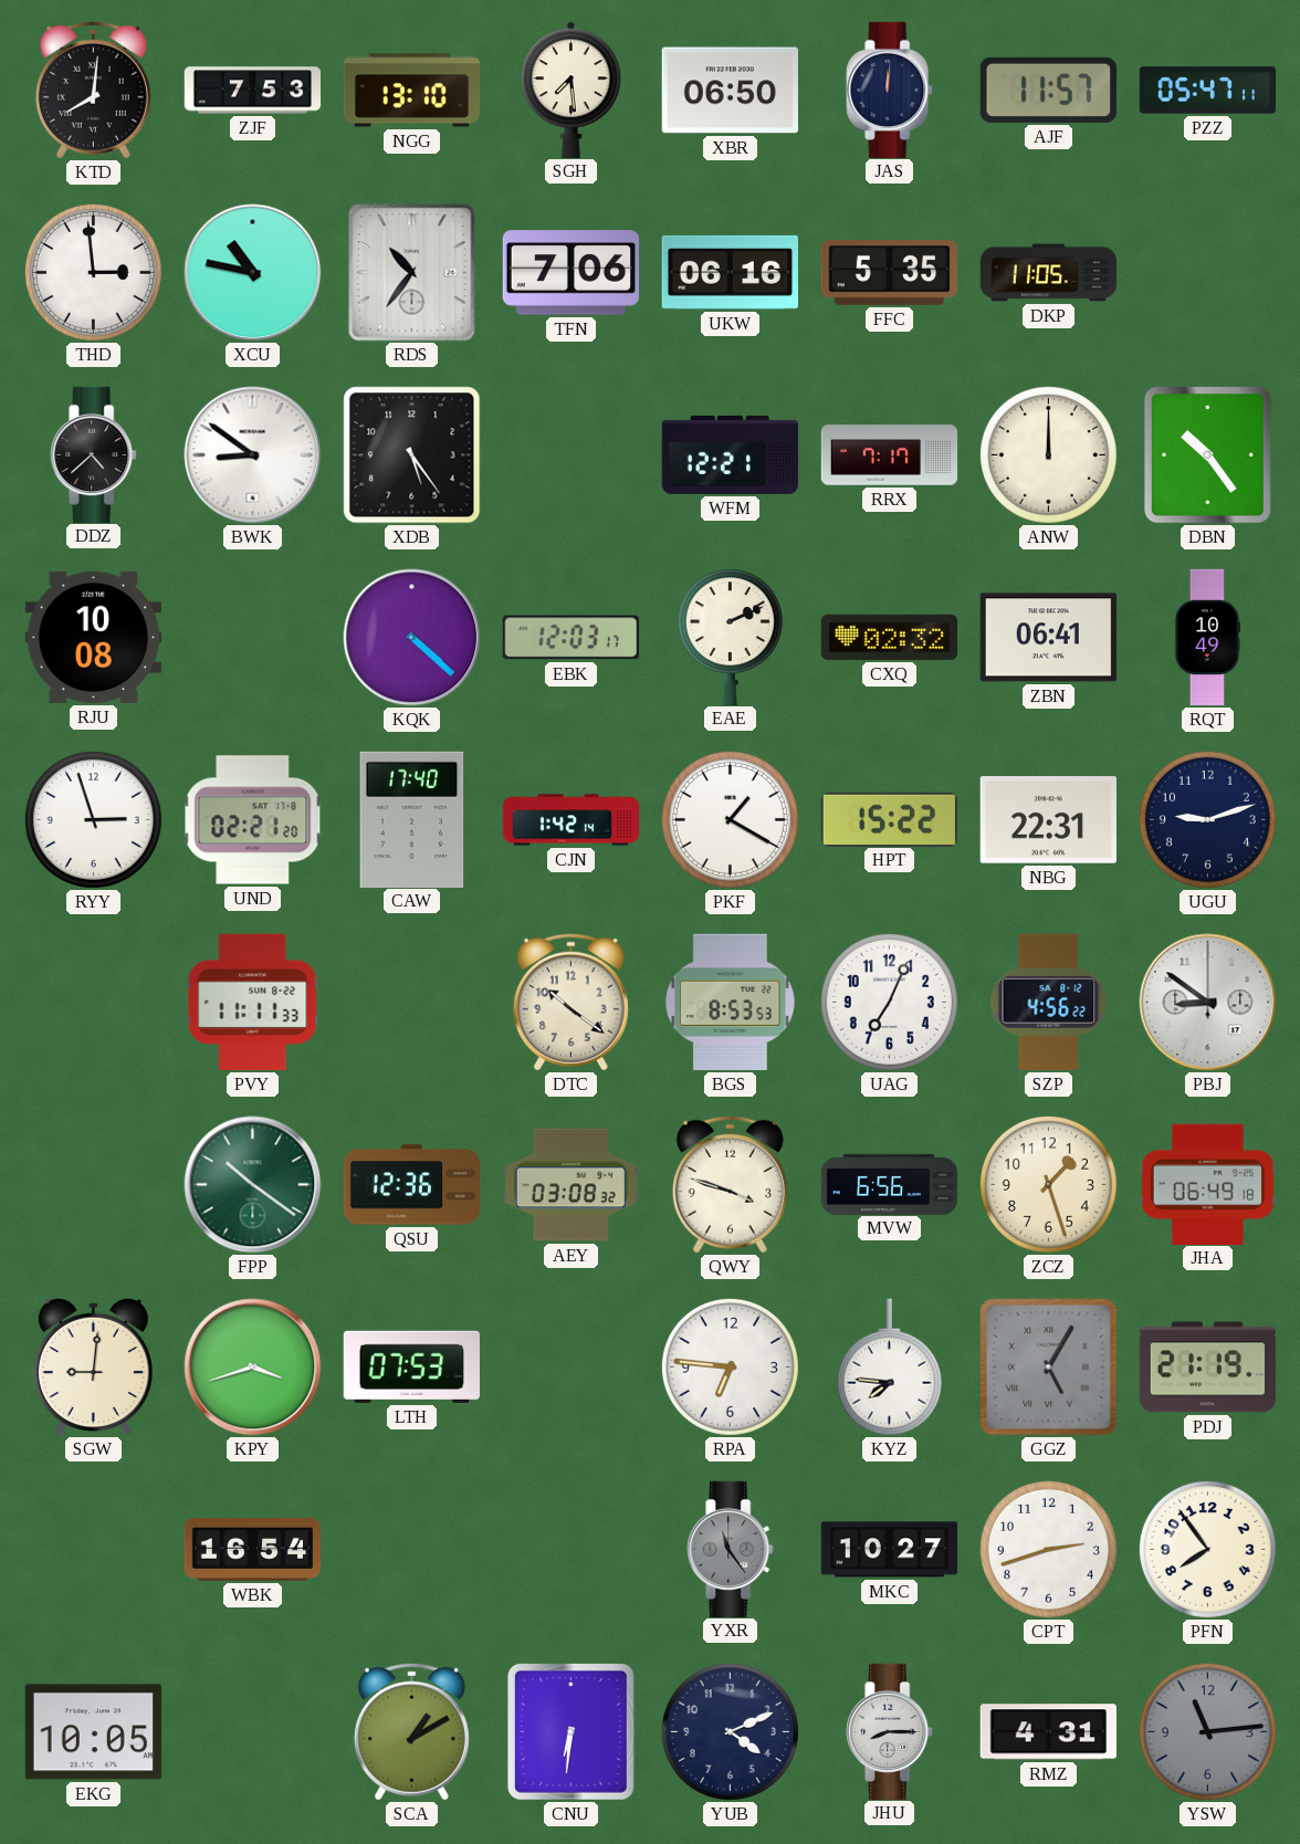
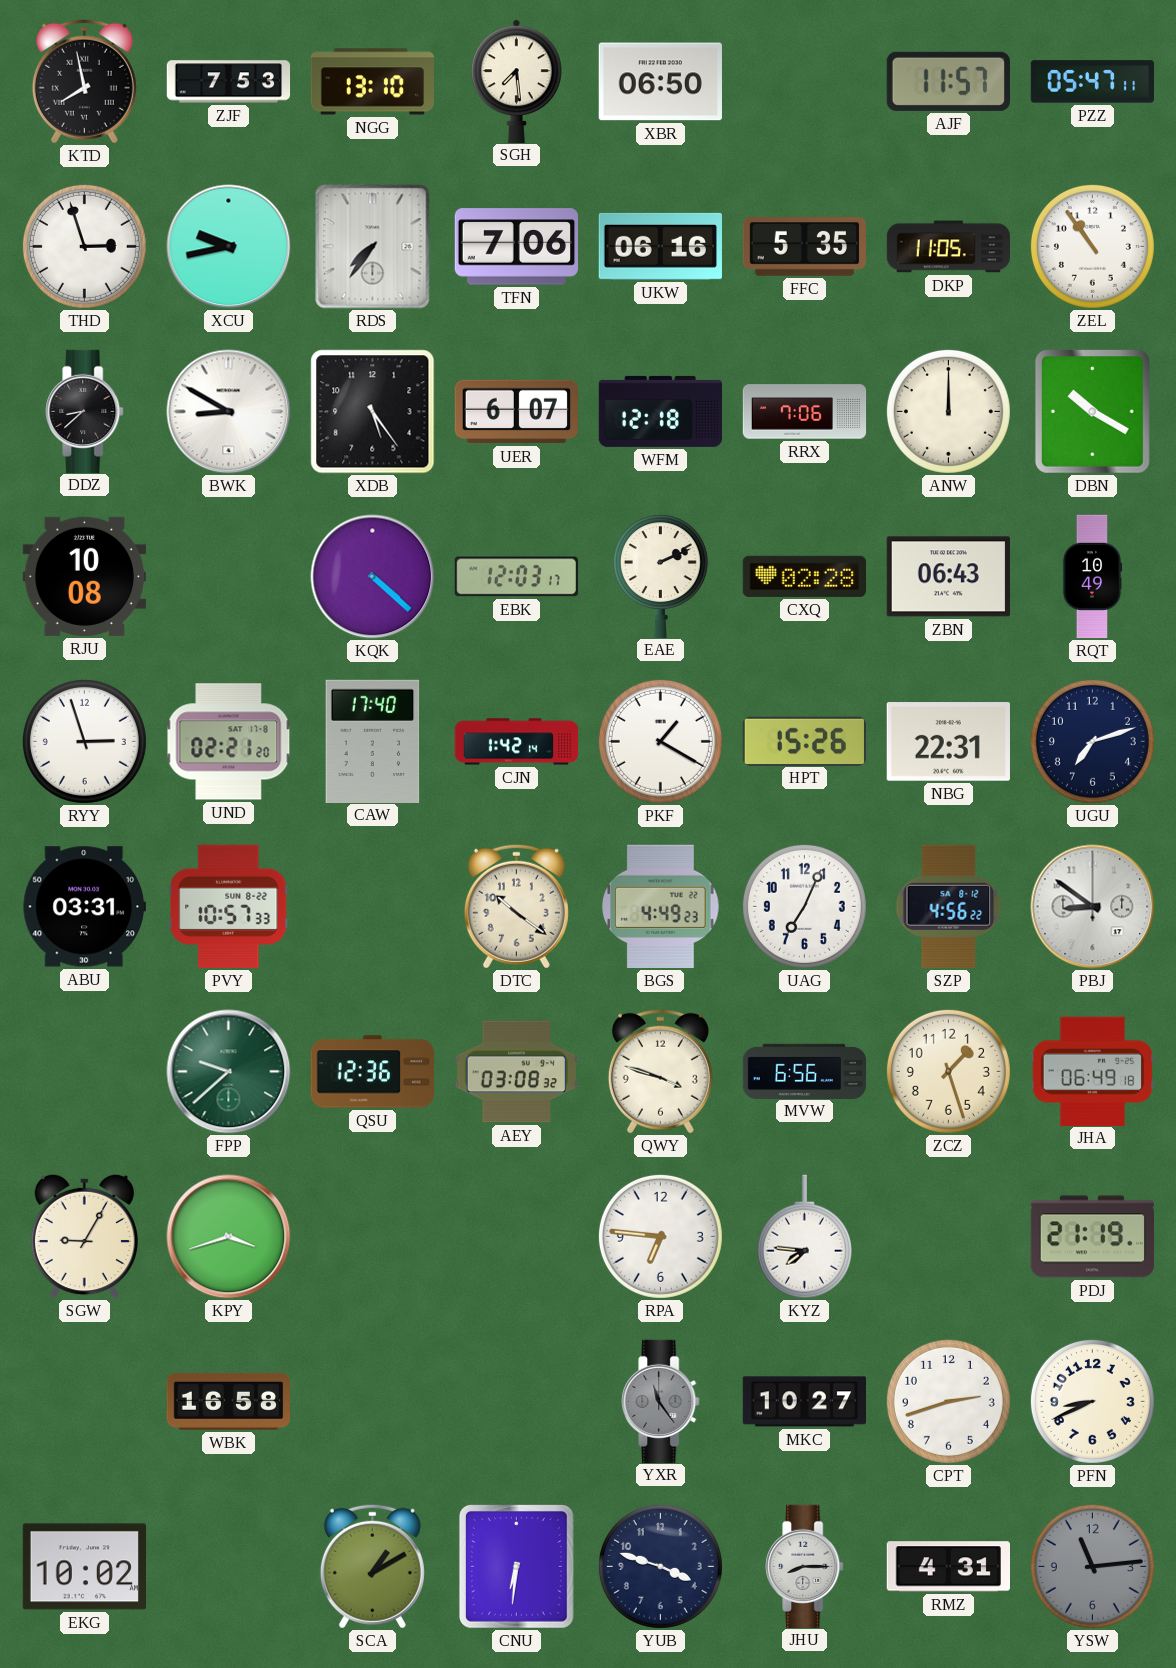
KTD: 8:01 -> 7:58 (84, 81)
JAS: 12:01 -> none (890, 90)
THD: 2:59 -> 2:57 (84, 246)
XCU: 10:47 -> 9:43 (229, 247)
RDS: 10:36 -> 7:36 (373, 247)
ZEL: none -> 10:54 (1092, 246)
DDZ: 4:38 -> 8:38 (85, 411)
BWK: 8:51 -> 8:50 (229, 412)
UER: none -> 6:07 (516, 412)
WFM: 12:21 -> 12:18 (660, 411)
RRX: 7:17 -> 7:06 (805, 412)
DBN: 10:24 -> 10:20 (1092, 412)
CXQ: 02:32 -> 02:28 (804, 576)
ZBN: 06:41 -> 06:43 (948, 577)
HPT: 15:22 -> 15:26 (804, 741)
UGU: 9:12 -> 7:12 (1092, 741)
ABU: none -> 03:31 (84, 907)
PVY: 11:11 -> 10:57 (229, 906)
BGS: 8:53 -> 4:49 (661, 906)
FPP: 10:21 -> 9:38 (229, 1072)
SGW: 9:01 -> 9:05 (84, 1236)
LTH: 07:53 -> none (411, 1366)
GGZ: 5:05 -> none (1049, 1368)
WBK: 16:54 -> 16:58 (228, 1401)
PFN: 7:54 -> 8:41 (1092, 1401)
EKG: 10:05 -> 10:02 (84, 1567)
YUB: 4:11 -> 3:48 (660, 1566)
